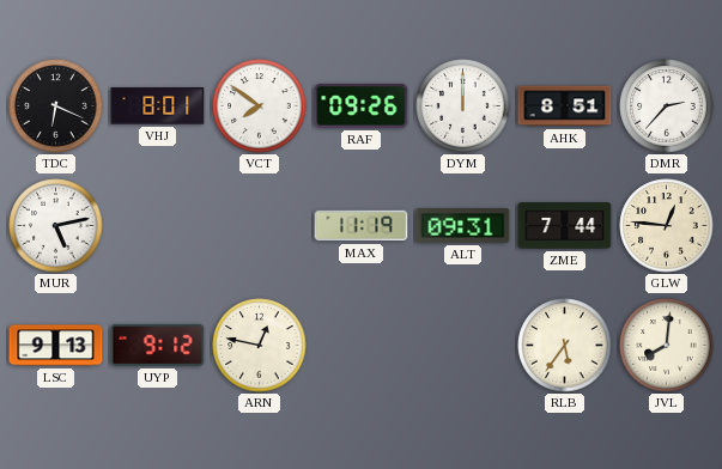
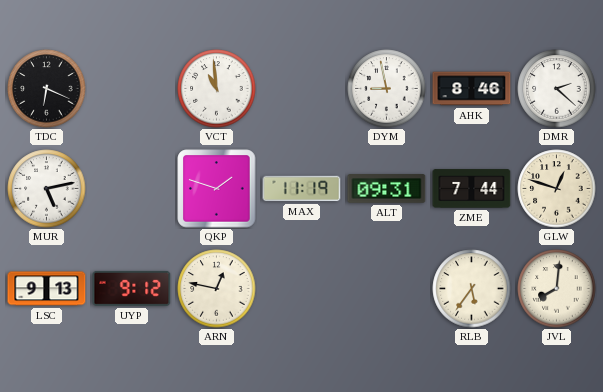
VHJ: 8:01 -> none (158, 106)
VCT: 7:51 -> 10:59 (217, 89)
RAF: 09:26 -> none (362, 105)
DYM: 12:00 -> 8:58 (387, 89)
AHK: 8:51 -> 8:46 (472, 89)
DMR: 2:37 -> 2:22 (557, 89)
QKP: none -> 1:48 (217, 189)
GLW: 12:46 -> 12:48 (557, 189)
